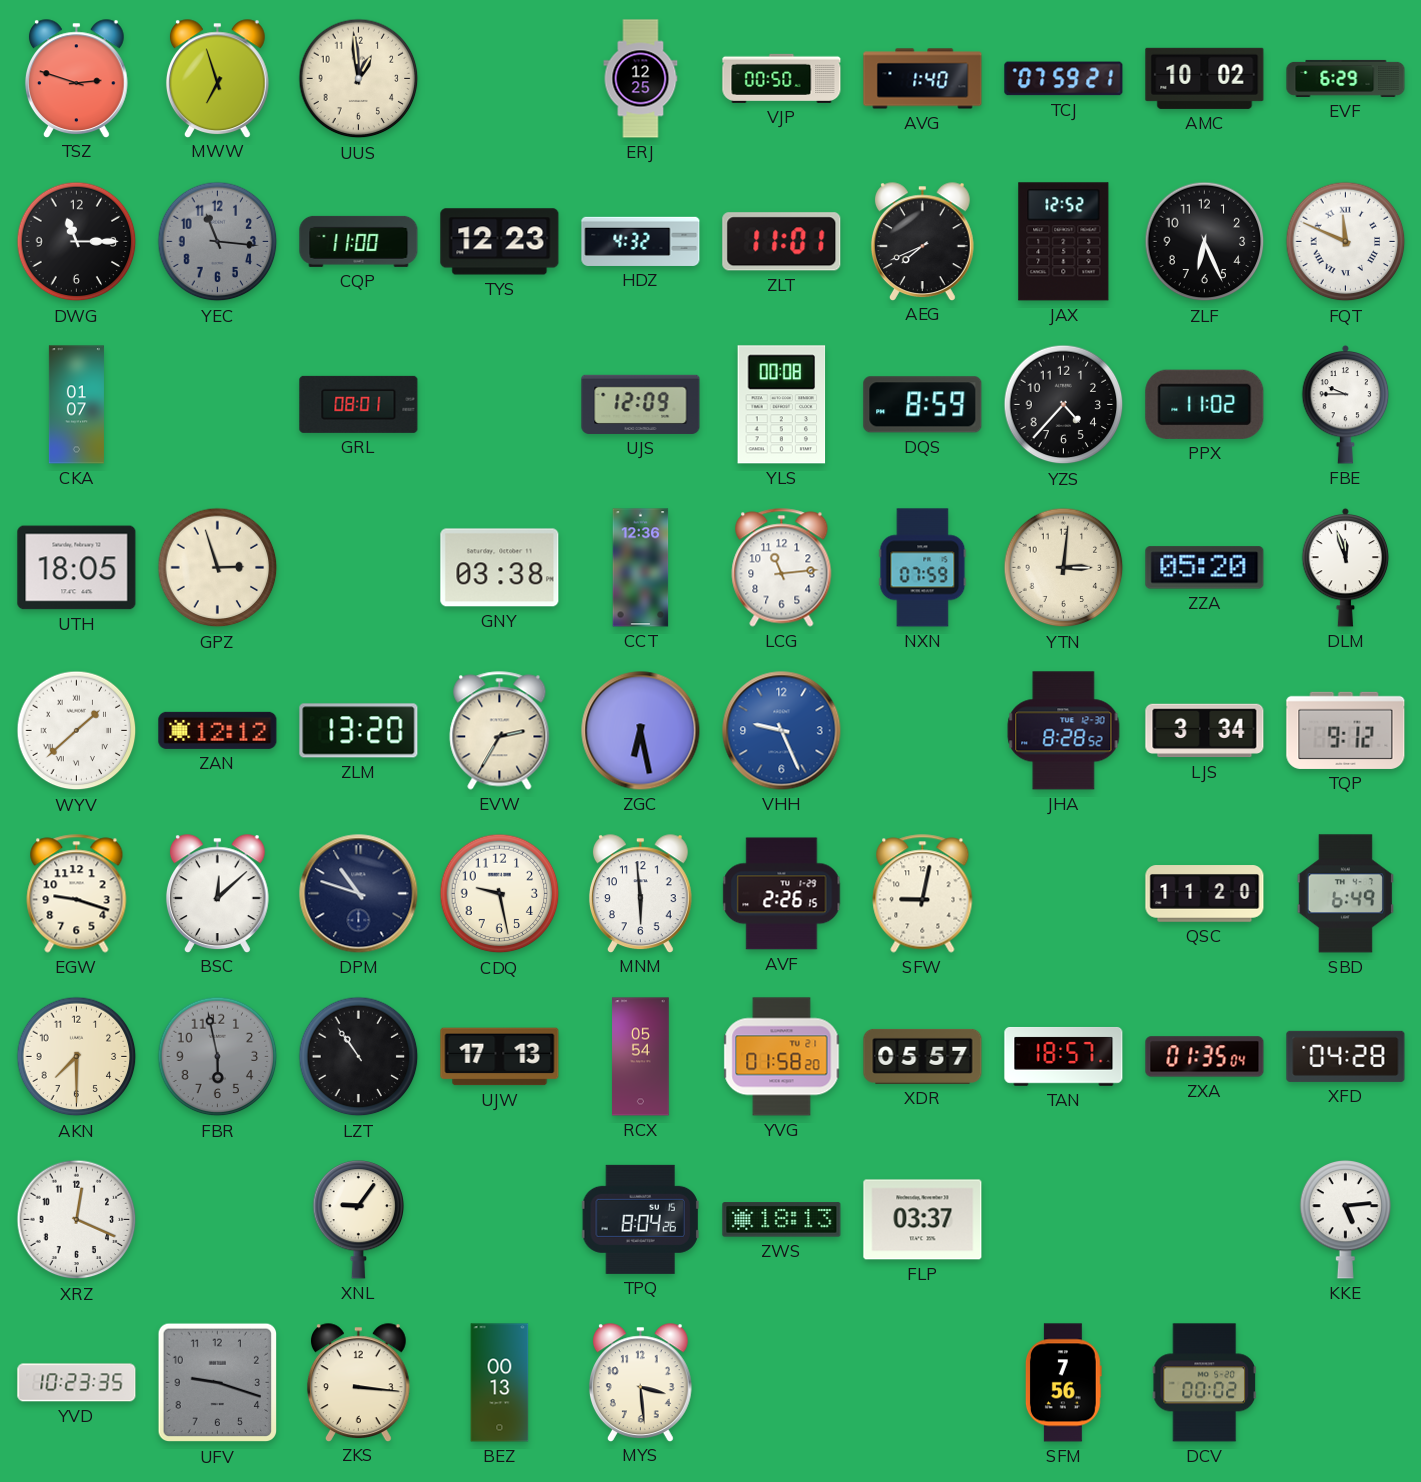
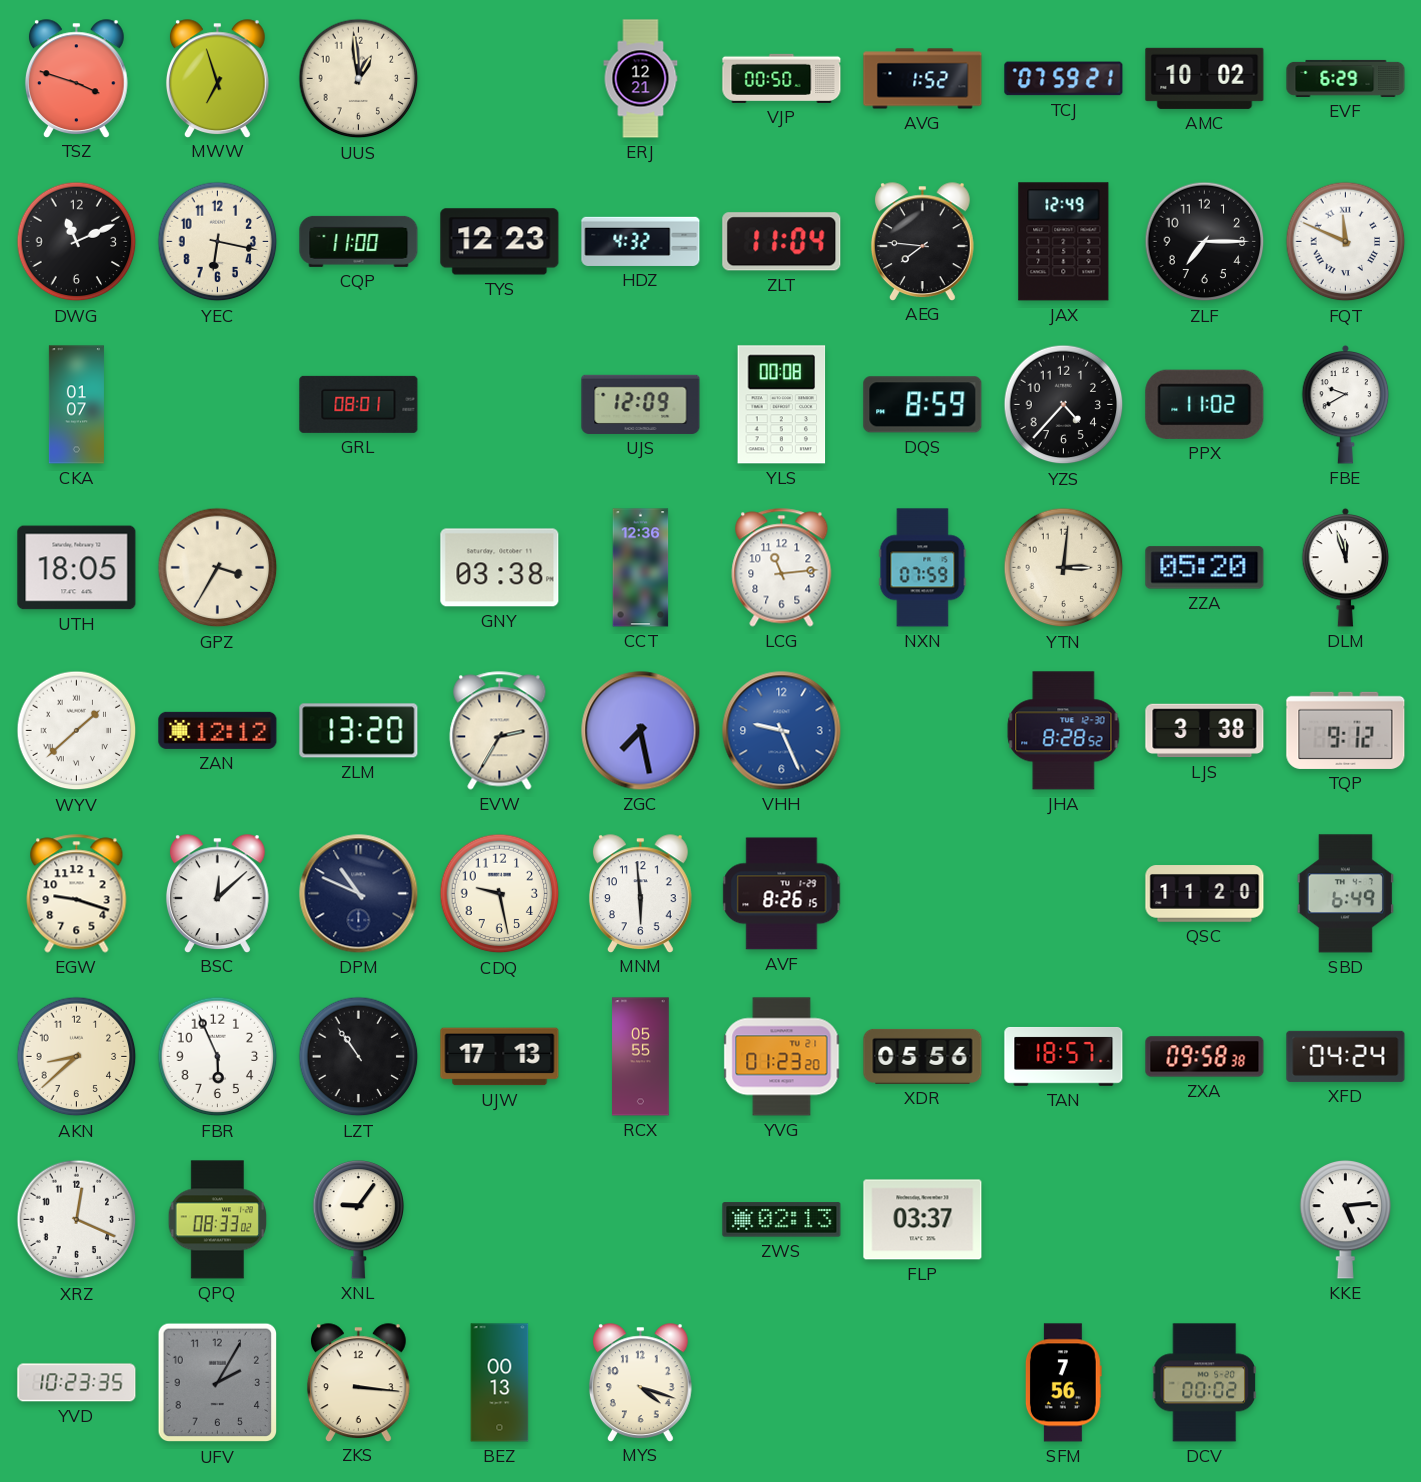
TSZ: 2:48 -> 3:48 (76, 78)
ERJ: 12:25 -> 12:21 (641, 79)
AVG: 1:40 -> 1:52 (923, 79)
DWG: 11:15 -> 11:11 (77, 242)
YEC: 11:16 -> 6:17 (218, 242)
YEC dial: grey -> cream (218, 242)
ZLT: 11:01 -> 11:04 (782, 242)
AEG: 7:41 -> 7:46 (922, 241)
JAX: 12:52 -> 12:49 (1064, 242)
ZLF: 6:26 -> 7:15 (1205, 242)
FBE: 9:45 -> 9:40 (1346, 404)
GPZ: 2:57 -> 3:35 (218, 568)
ZGC: 6:28 -> 7:28 (641, 731)
LJS: 3:34 -> 3:38 (1205, 731)
DPM: 10:48 -> 10:49 (359, 894)
AVF: 2:26 -> 8:26 (782, 894)
SFW: 9:02 -> none (923, 894)
AKN: 7:30 -> 8:38 (77, 1057)
FBR: 5:58 -> 5:56 (218, 1057)
FBR dial: grey -> white (218, 1057)
RCX: 05:54 -> 05:55 (641, 1057)
YVG: 01:58 -> 01:23 (782, 1057)
XDR: 05:57 -> 05:56 (923, 1056)
ZXA: 01:35 -> 09:58 (1205, 1057)
XFD: 04:28 -> 04:24 (1346, 1056)
QPQ: none -> 08:33 (217, 1220)
TPQ: 8:04 -> none (640, 1219)
ZWS: 18:13 -> 02:13 (782, 1220)
UFV: 9:18 -> 2:05 (218, 1383)
MYS: 3:29 -> 4:18 (640, 1382)
